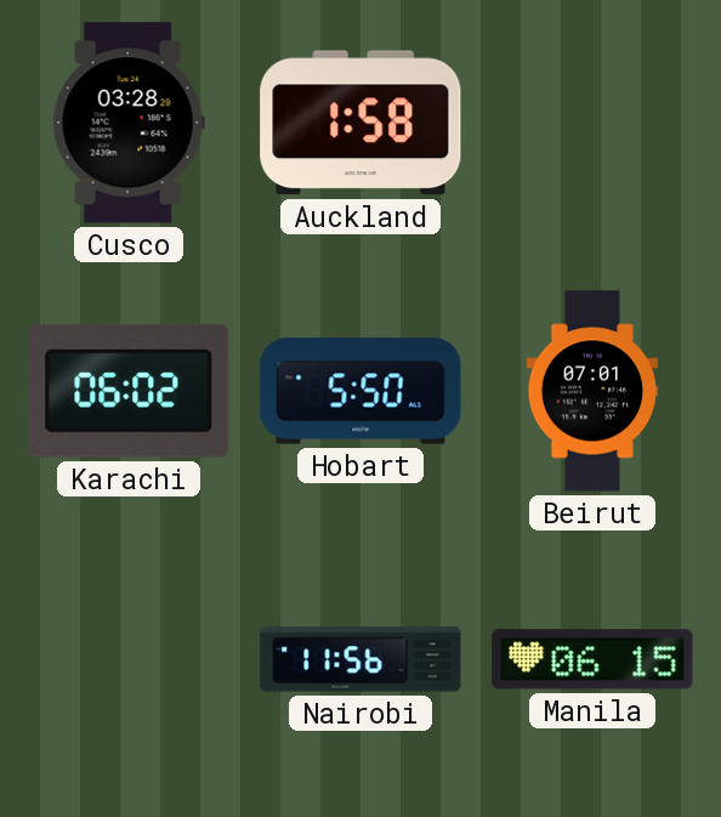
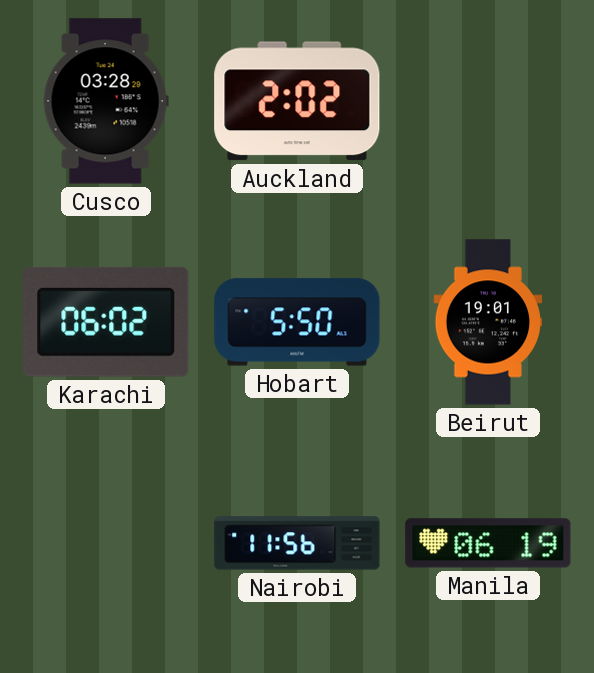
Auckland: 1:58 -> 2:02 (297, 101)
Beirut: 07:01 -> 19:01 (488, 322)
Manila: 06:15 -> 06:19 (488, 543)
